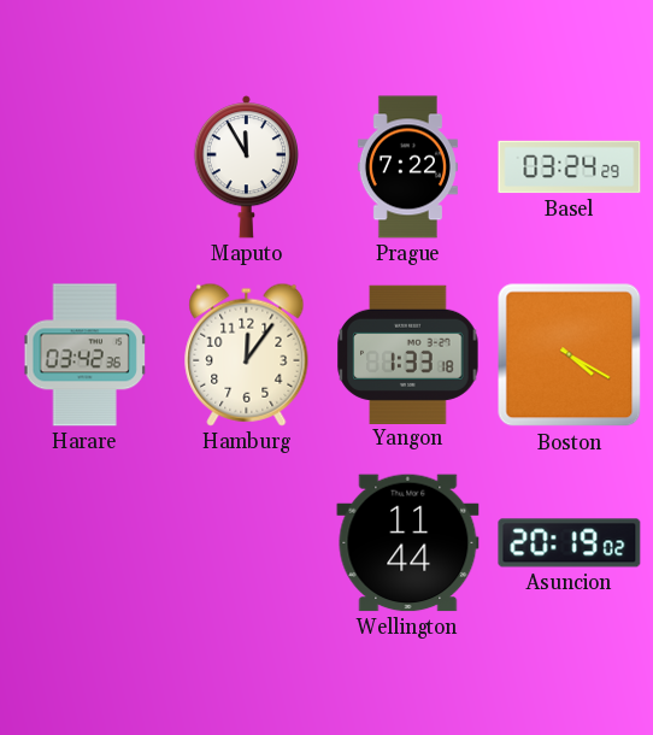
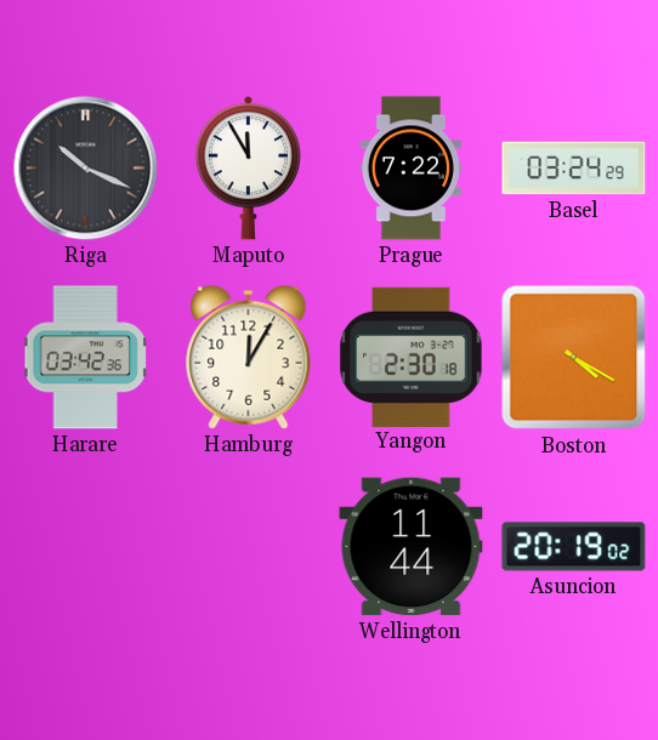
Riga: none -> 10:19 (86, 169)
Hamburg: 12:06 -> 12:05 (249, 357)
Yangon: 1:33 -> 2:30 (412, 357)
